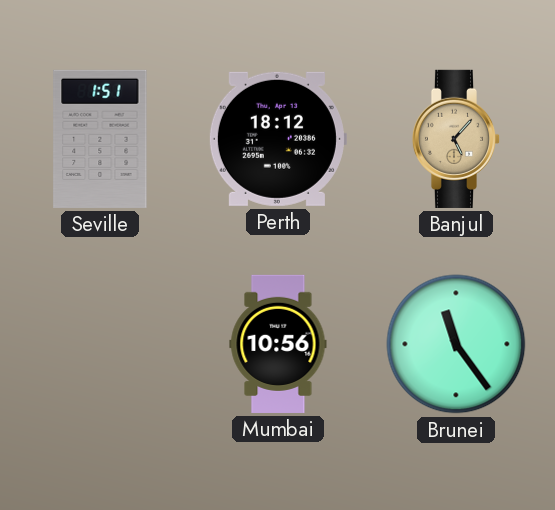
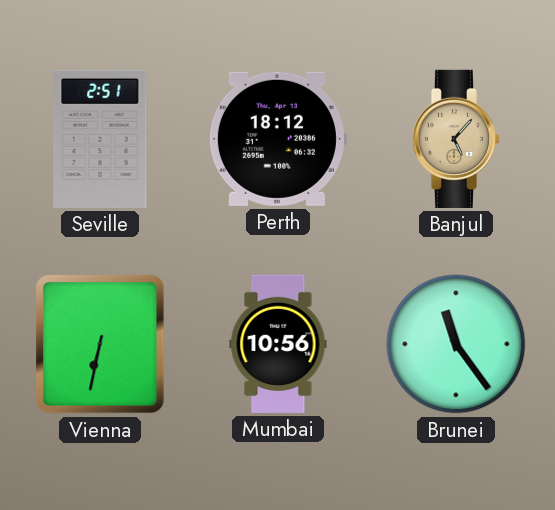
Seville: 1:51 -> 2:51 (100, 139)
Vienna: none -> 6:32 (100, 344)
